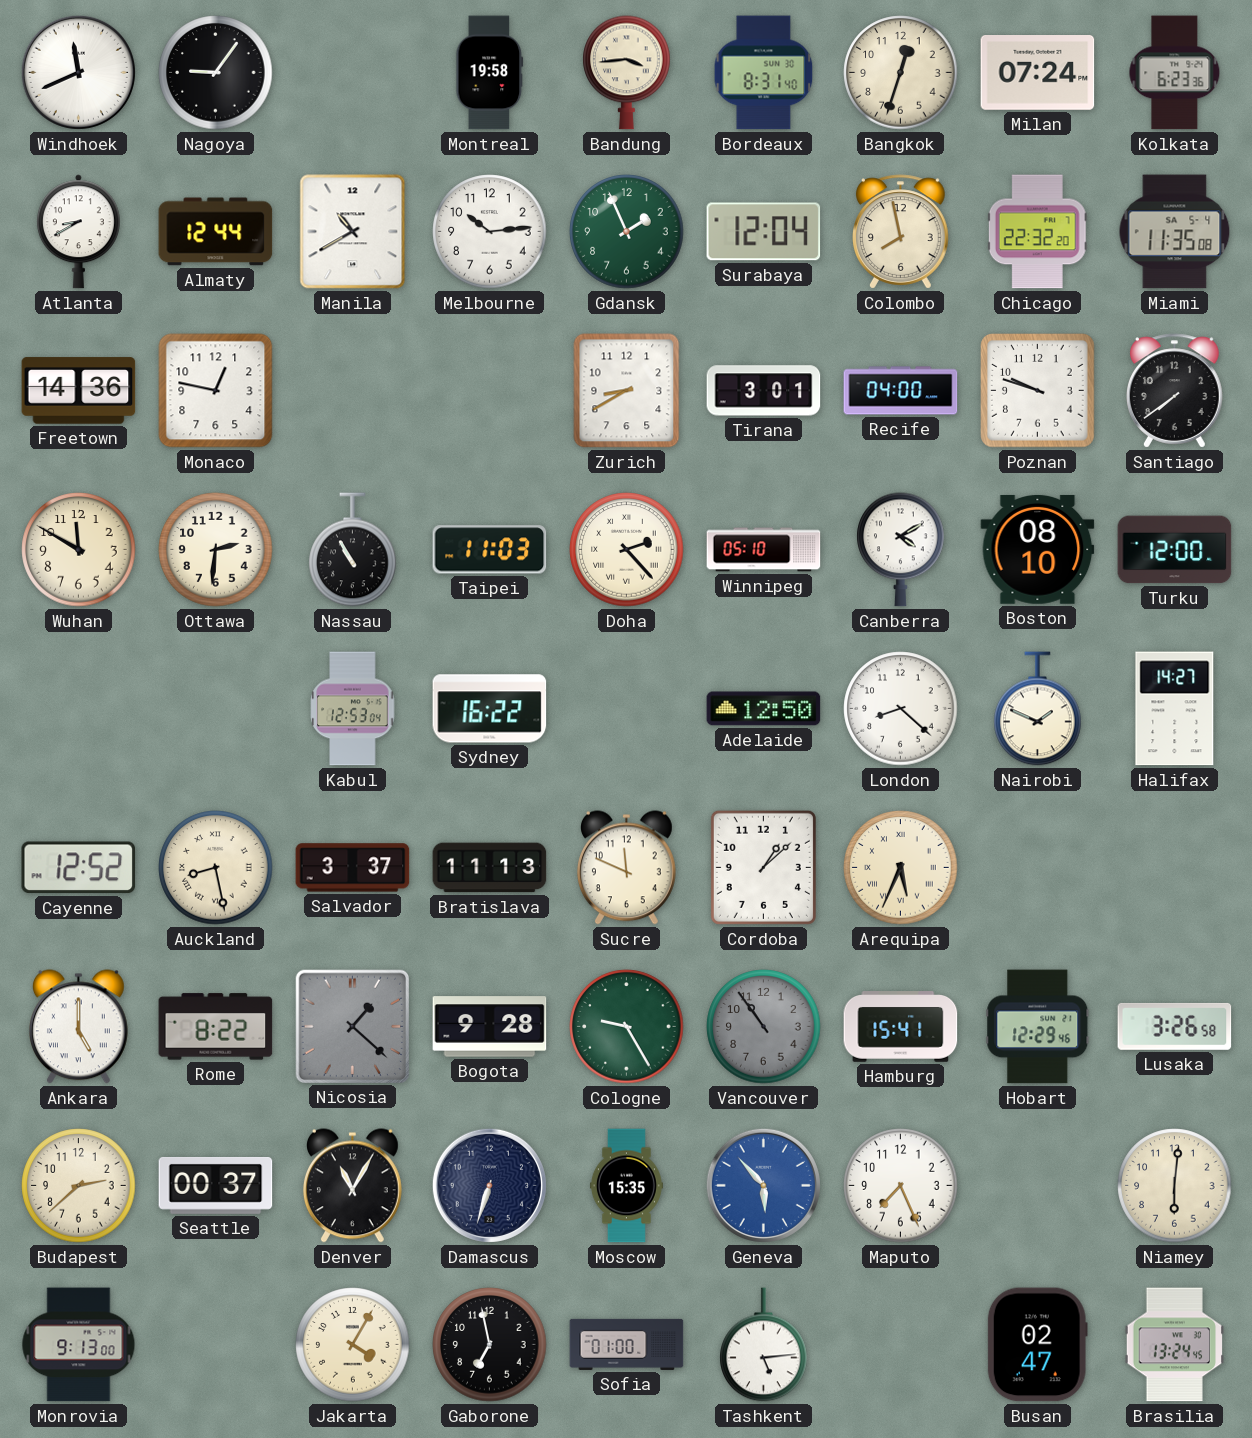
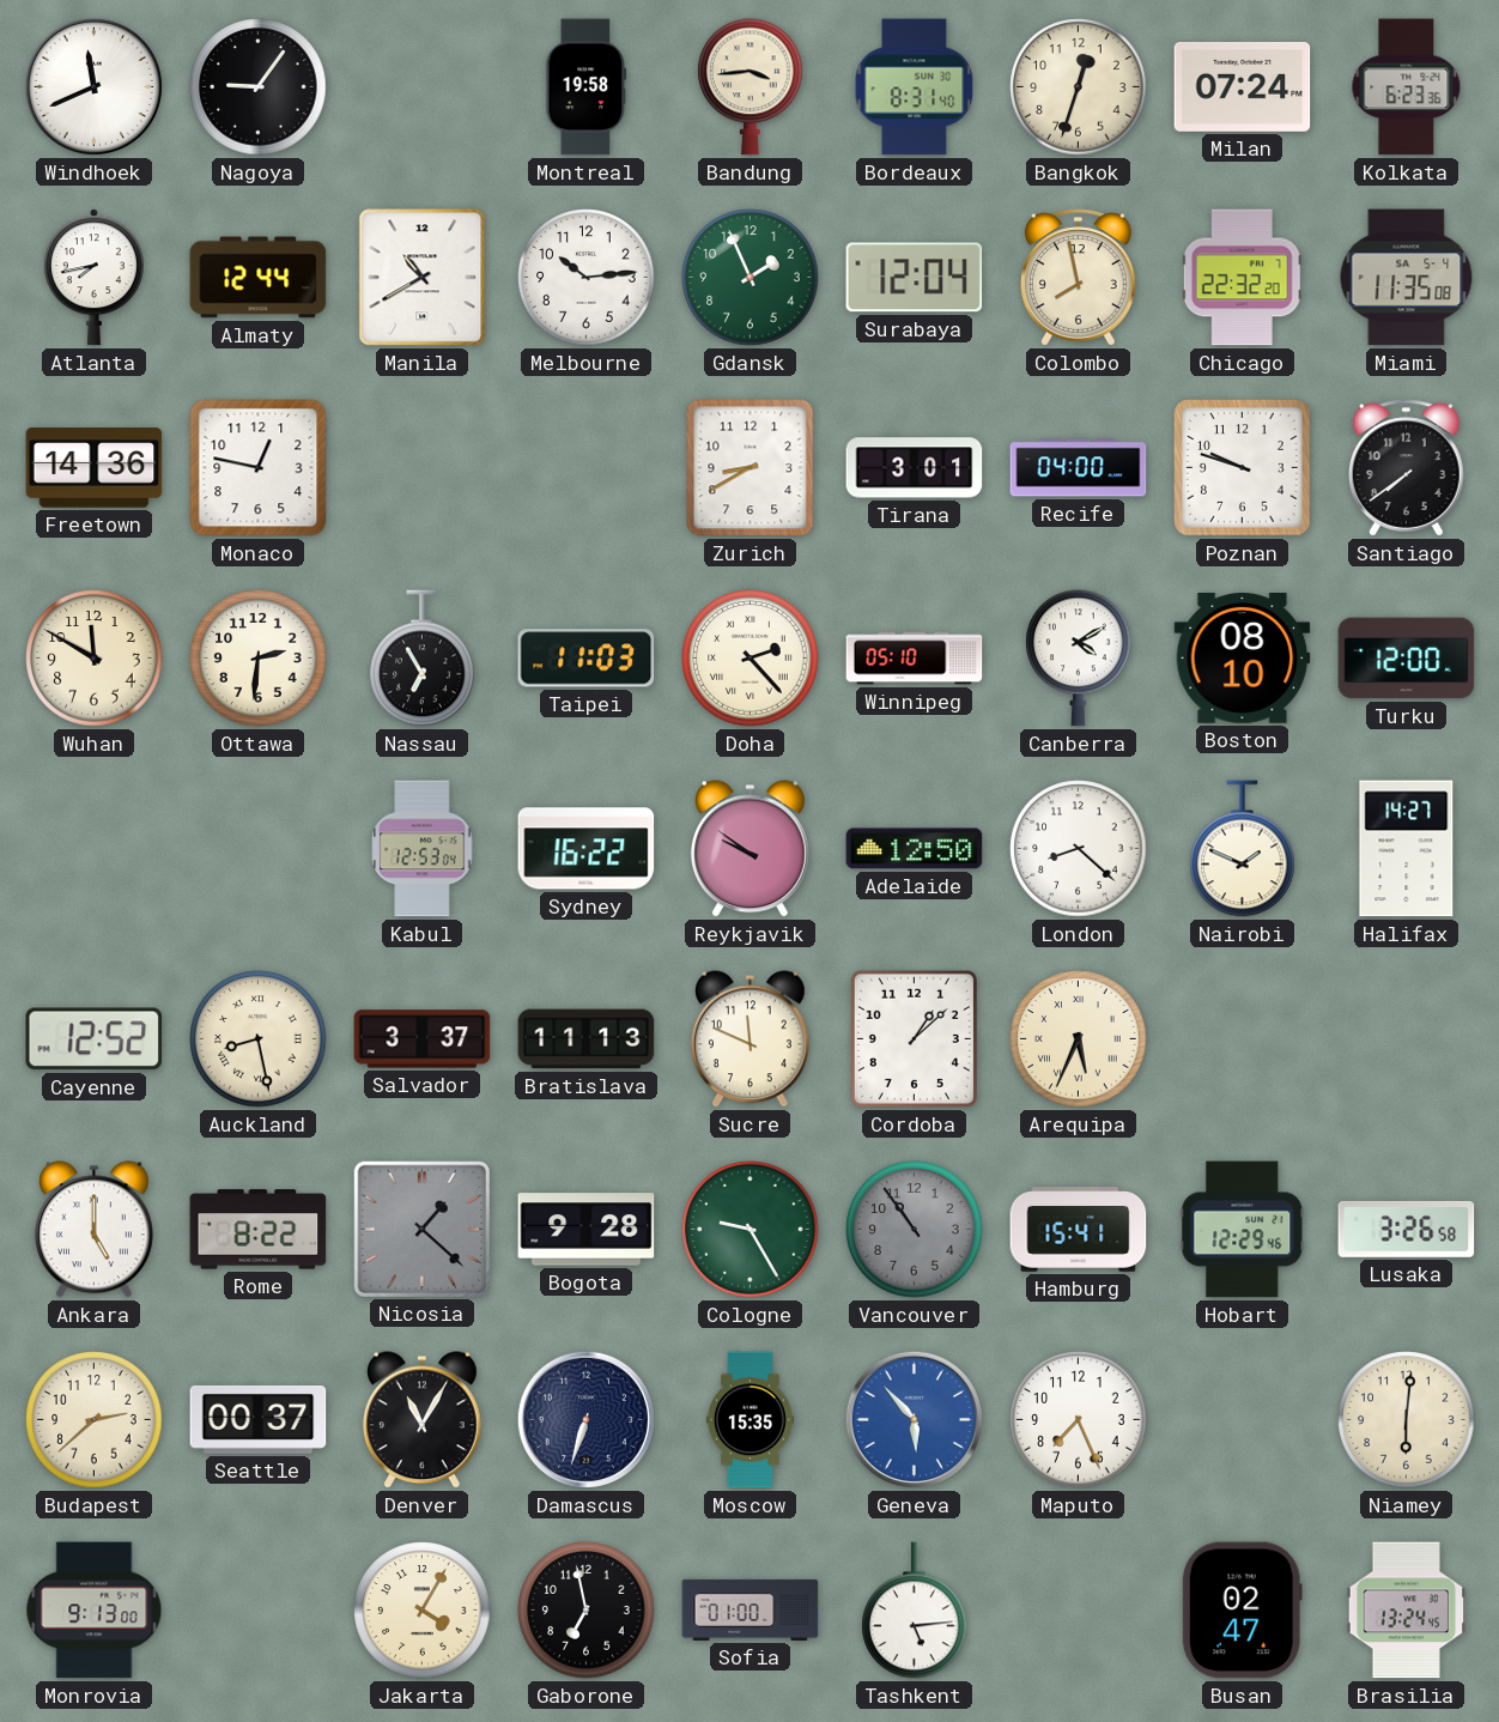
Atlanta: 8:40 -> 7:43 (93, 278)
Nassau: 10:55 -> 6:55 (423, 659)
Reykjavik: none -> 9:51 (749, 849)
